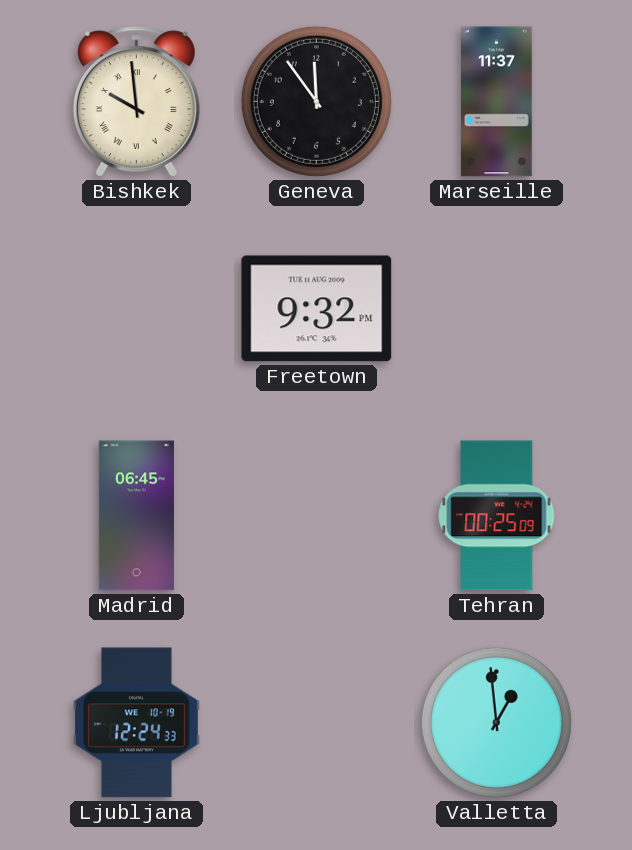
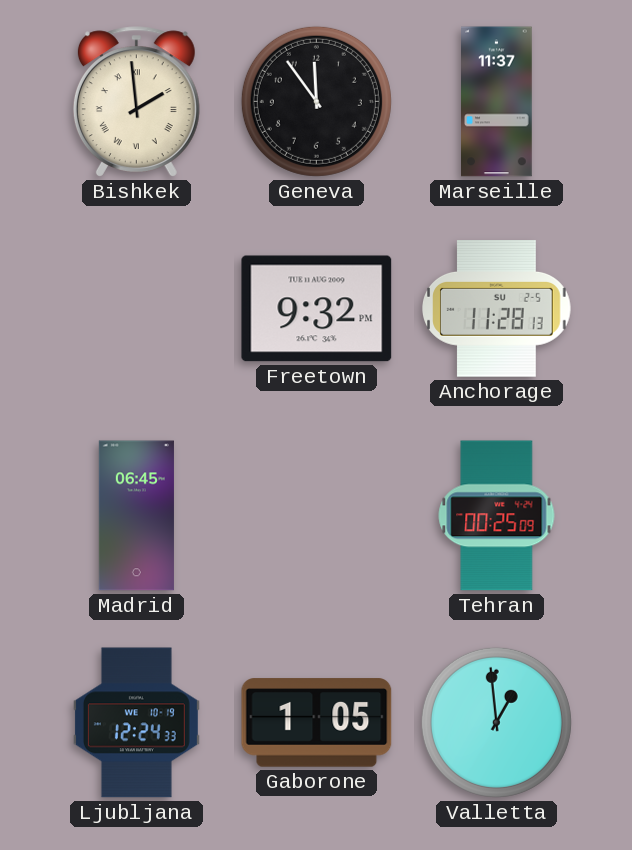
Bishkek: 9:59 -> 1:59 (136, 102)
Anchorage: none -> 11:28 (497, 309)
Gaborone: none -> 1:05 (317, 723)
